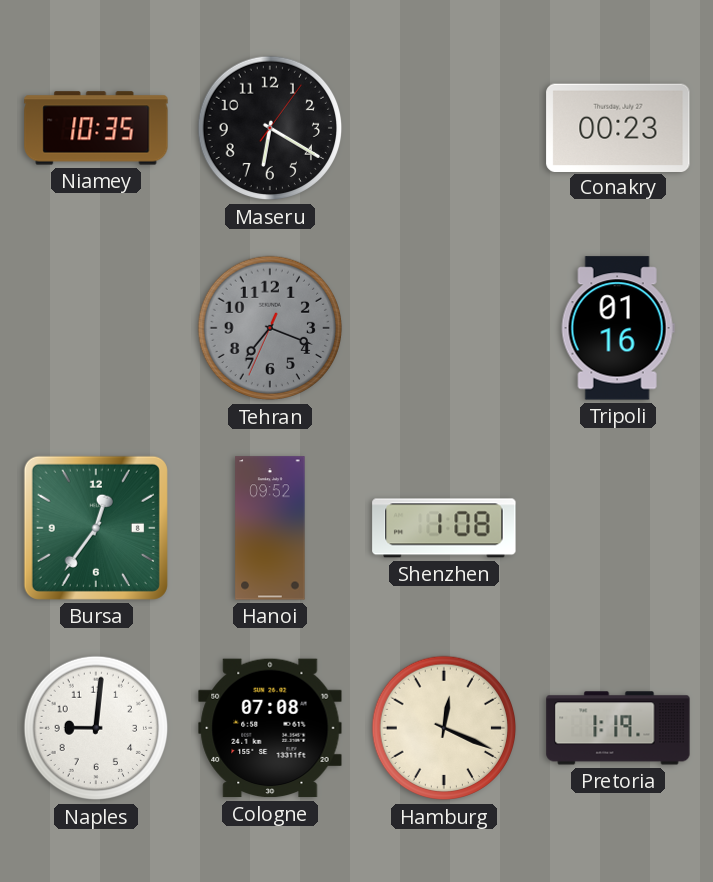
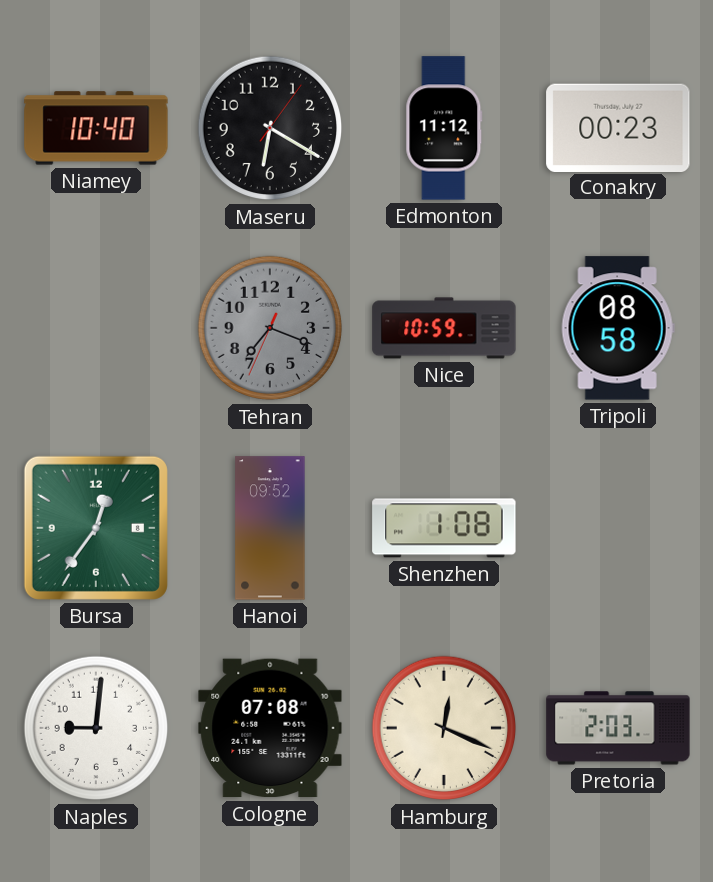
Niamey: 10:35 -> 10:40 (96, 128)
Edmonton: none -> 11:12 (444, 128)
Nice: none -> 10:59 (444, 328)
Tripoli: 01:16 -> 08:58 (618, 328)
Pretoria: 1:19 -> 2:03 (618, 728)
